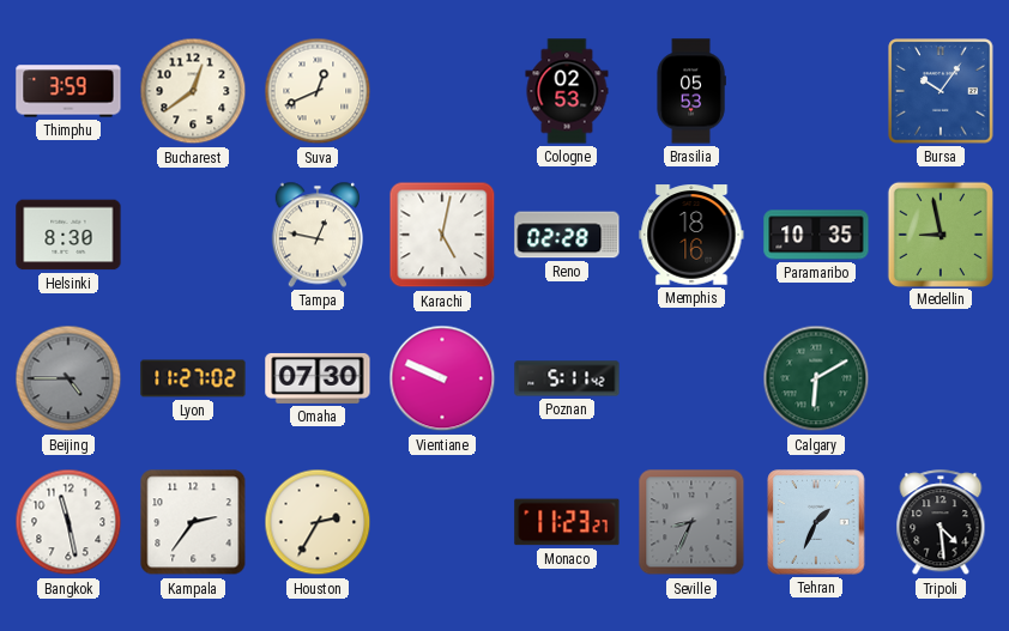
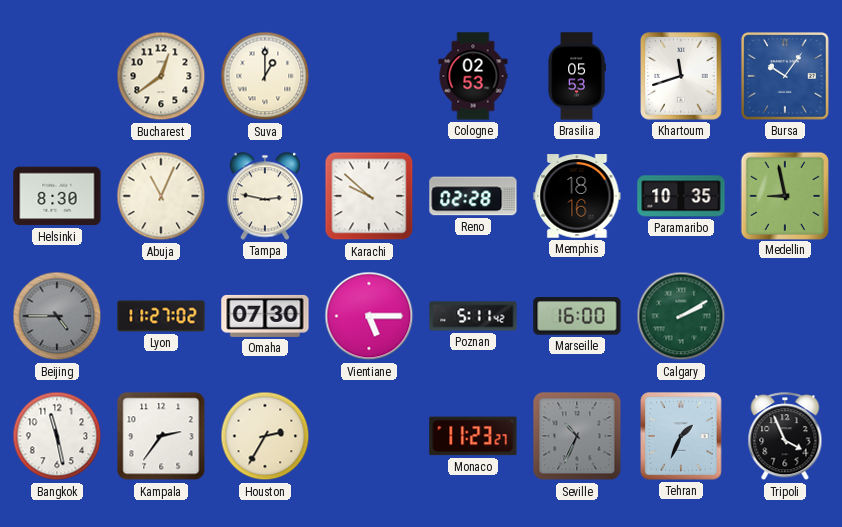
Thimphu: 3:59 -> none (68, 91)
Suva: 12:41 -> 1:00 (265, 76)
Khartoum: none -> 11:42 (681, 76)
Abuja: none -> 11:04 (161, 196)
Tampa: 12:47 -> 2:47 (264, 196)
Karachi: 5:02 -> 9:52 (369, 196)
Vientiane: 9:49 -> 5:15 (369, 316)
Marseille: none -> 16:00 (577, 316)
Calgary: 6:10 -> 2:10 (681, 316)
Seville: 8:34 -> 10:34 (577, 436)
Tripoli: 4:29 -> 3:56 (785, 437)
